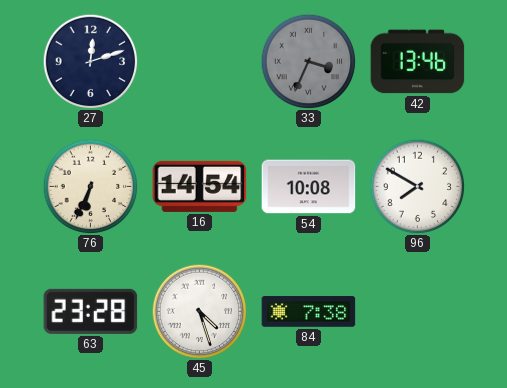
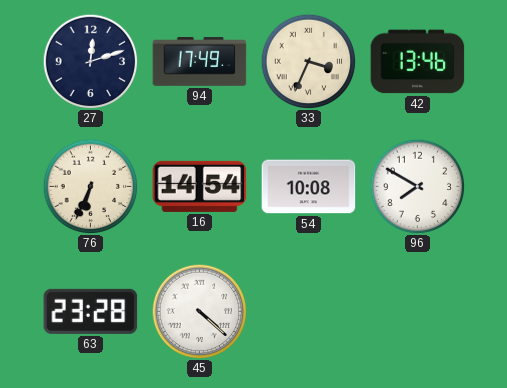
94: none -> 17:49 (200, 62)
33 dial: grey -> cream (308, 61)
45: 4:27 -> 4:22 (199, 311)
84: 7:38 -> none (309, 312)
